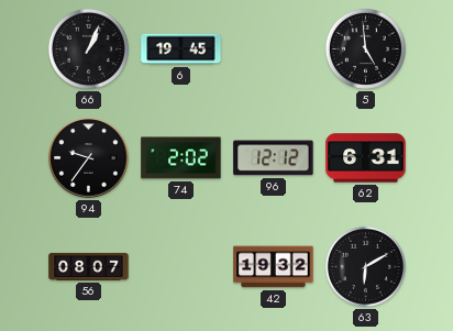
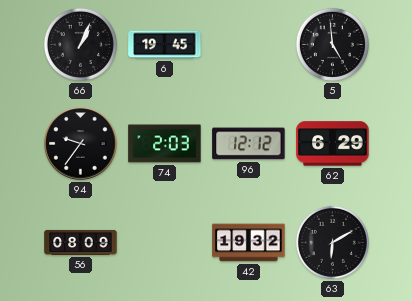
74: 2:02 -> 2:03 (165, 144)
62: 6:31 -> 6:29 (333, 144)
56: 08:07 -> 08:09 (81, 242)
